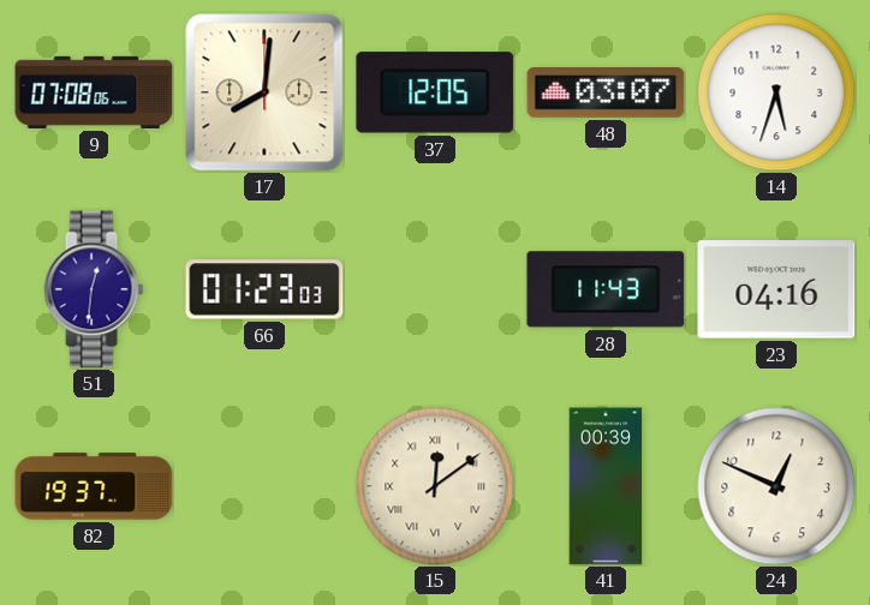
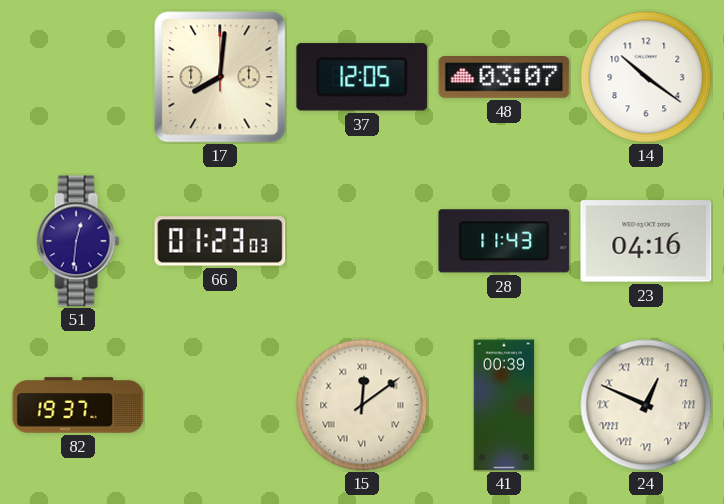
9: 07:08 -> none (94, 92)
14: 5:33 -> 10:21 (646, 77)
24 numerals: Arabic -> Roman (646, 405)
